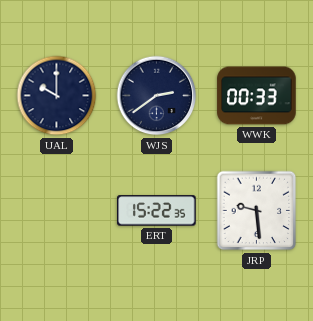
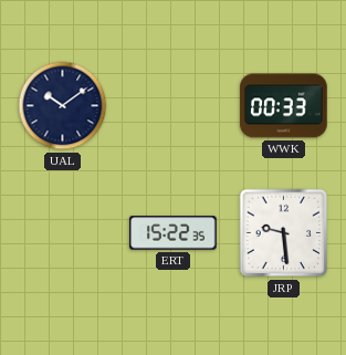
UAL: 10:00 -> 10:09 (63, 106)
WJS: 2:39 -> none (157, 96)
